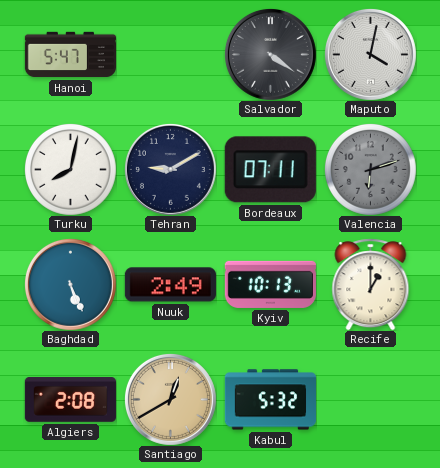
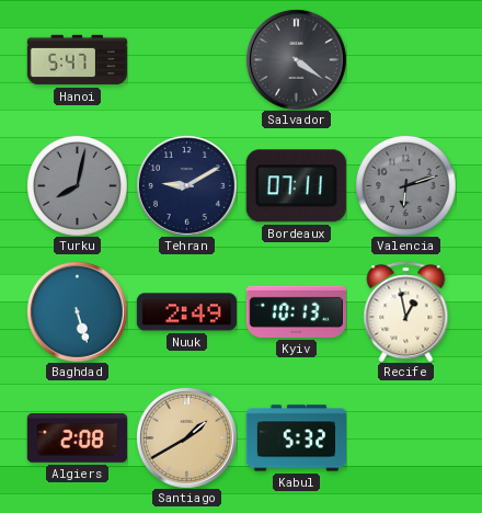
Maputo: 4:02 -> none (370, 54)
Turku dial: white -> grey (78, 186)
Baghdad: 5:26 -> 5:27 (77, 311)
Recife: 1:00 -> 12:58 (406, 311)
Santiago: 12:40 -> 1:40 (186, 437)
